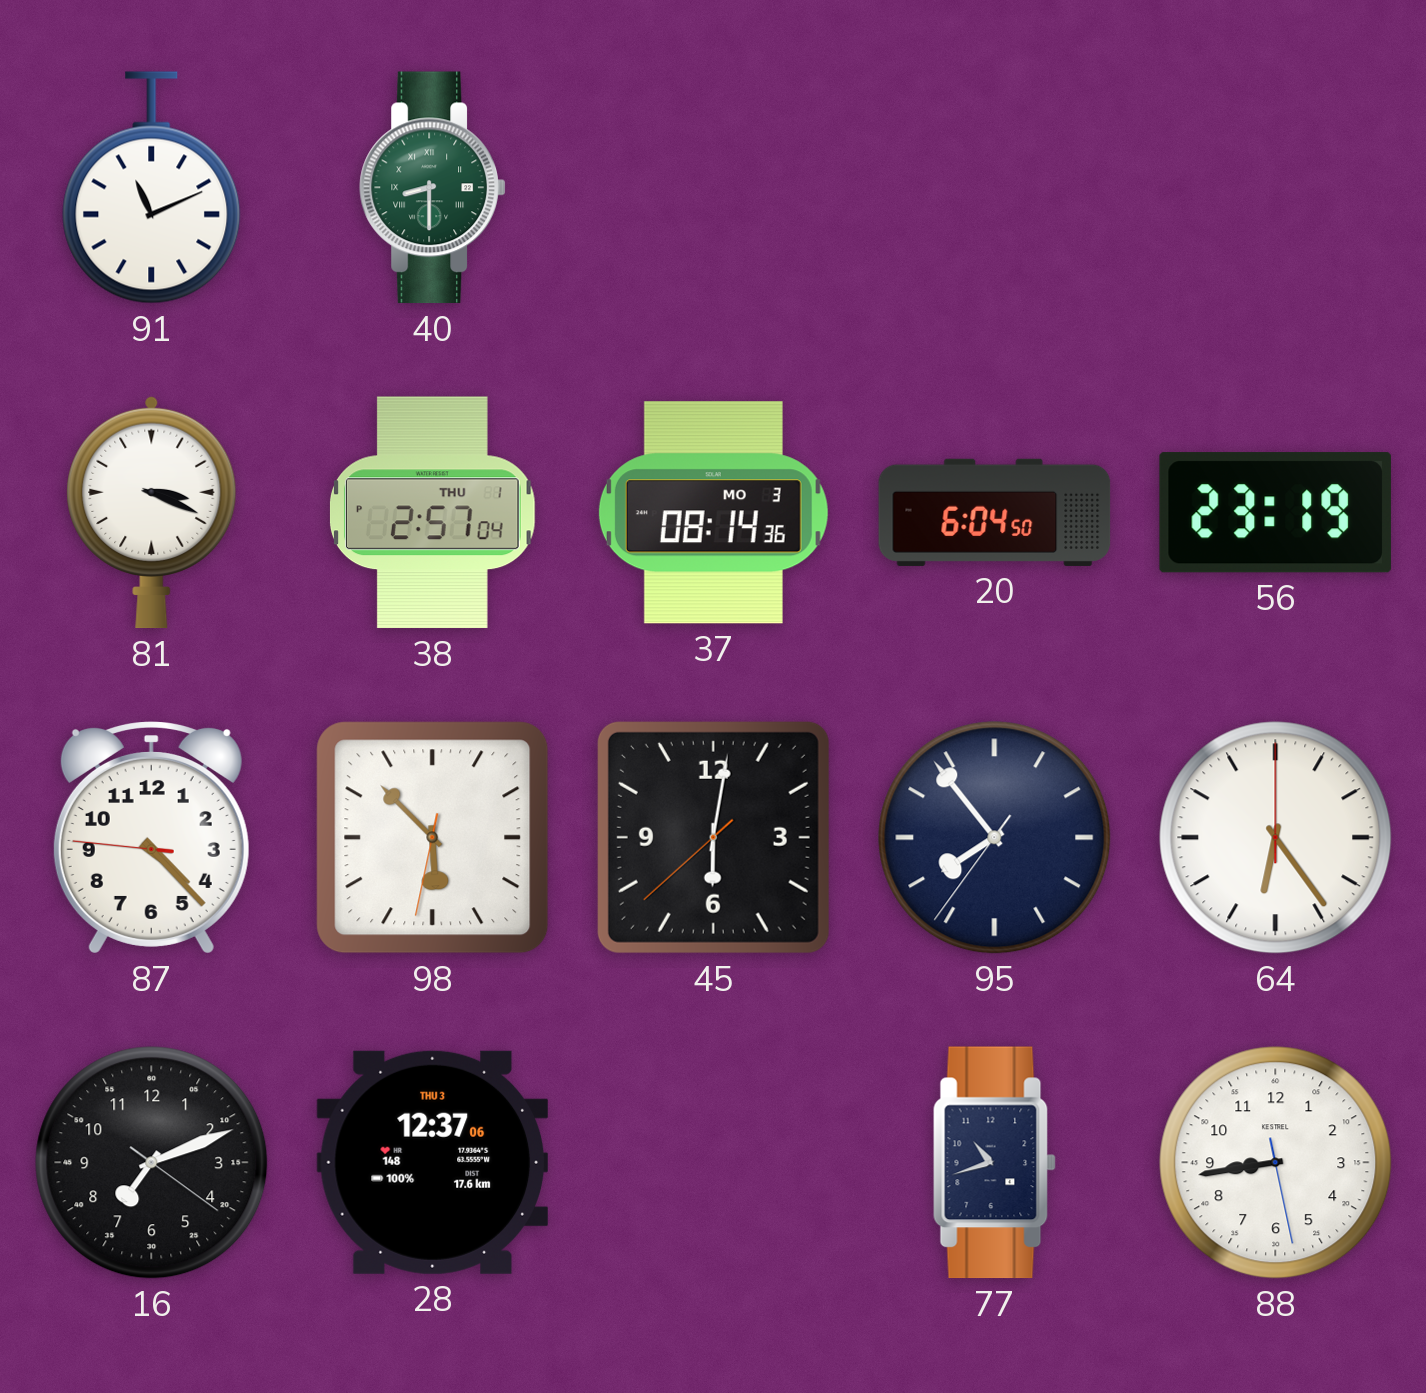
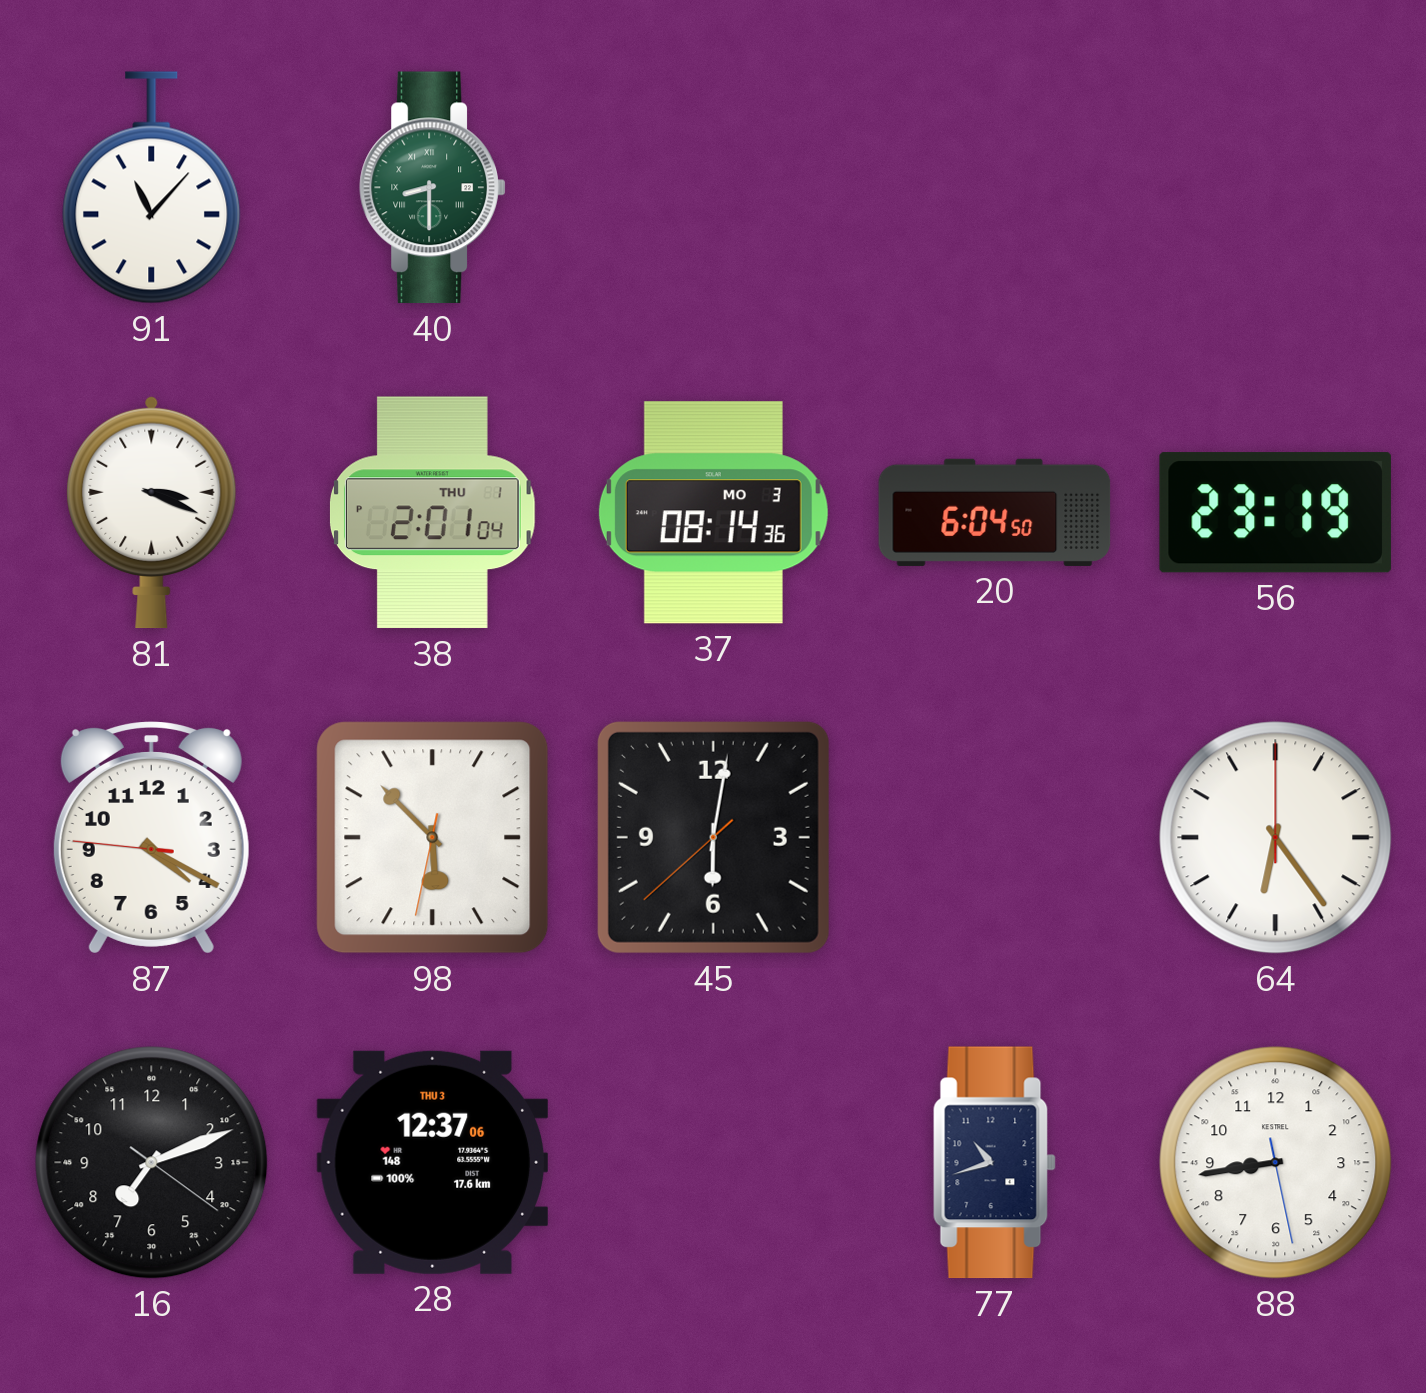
91: 11:11 -> 11:07 (152, 188)
38: 2:57 -> 2:01 (432, 513)
87: 4:22 -> 4:19 (151, 838)
95: 7:53 -> none (995, 838)
